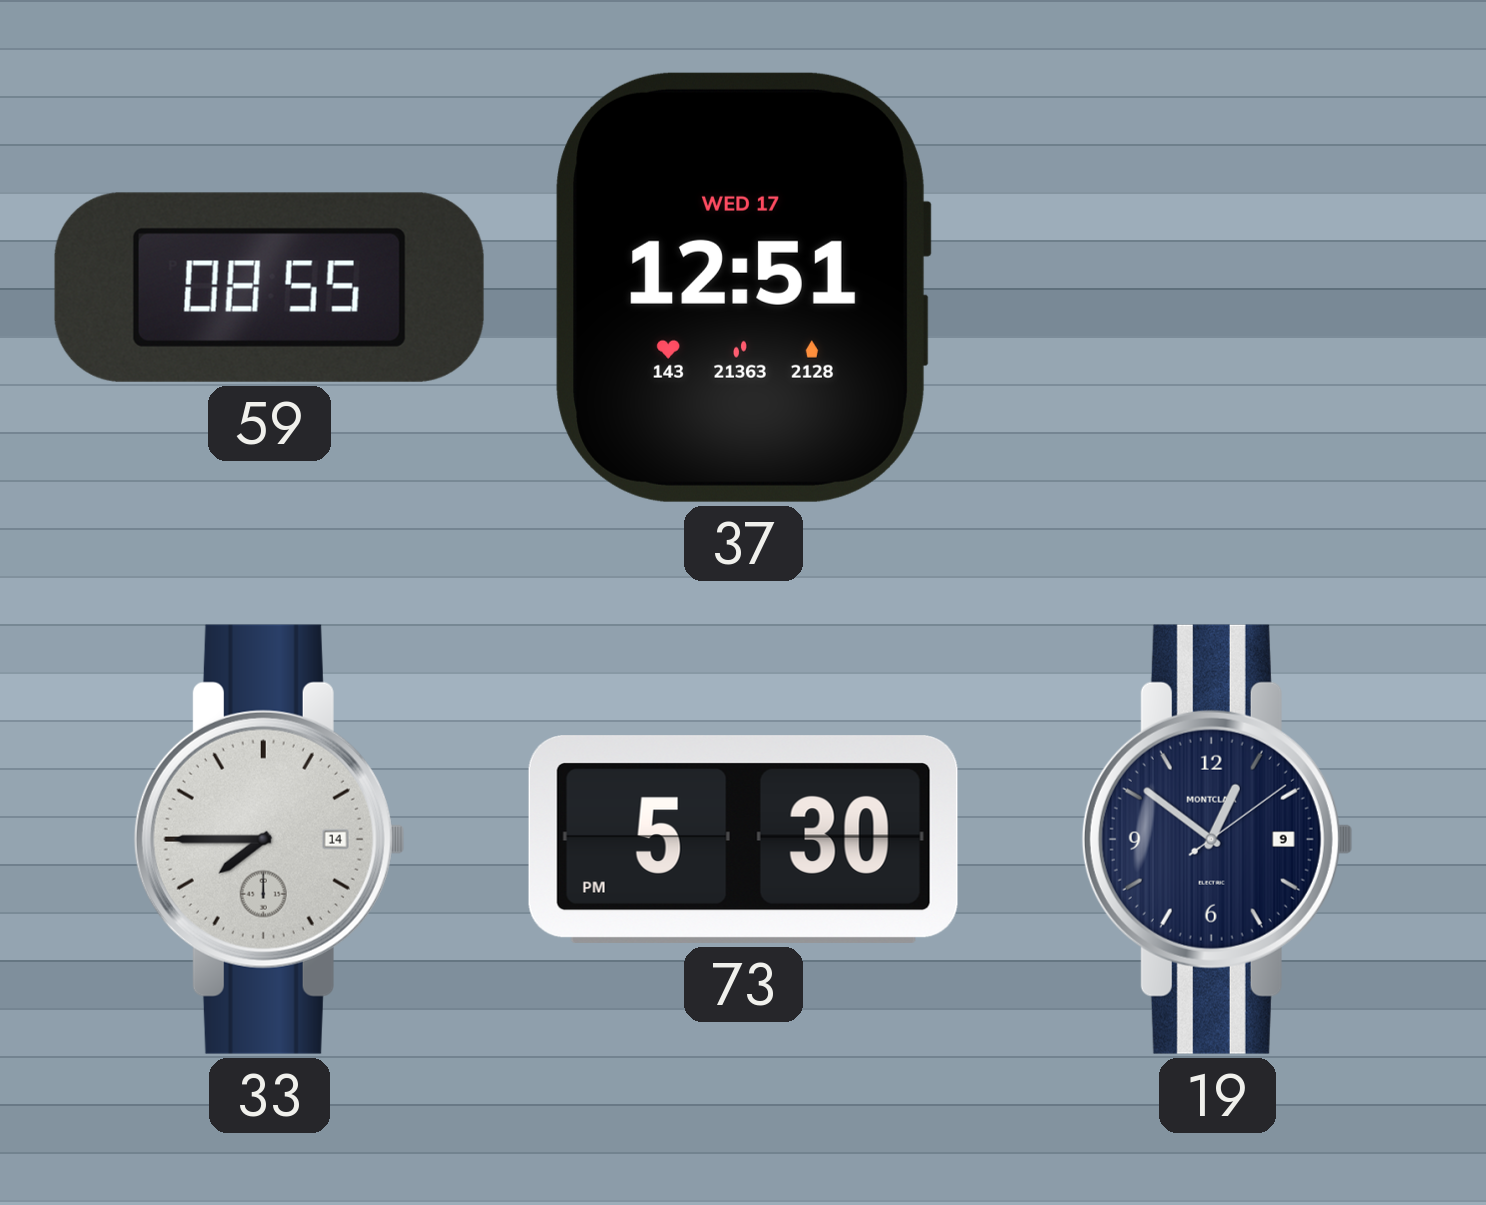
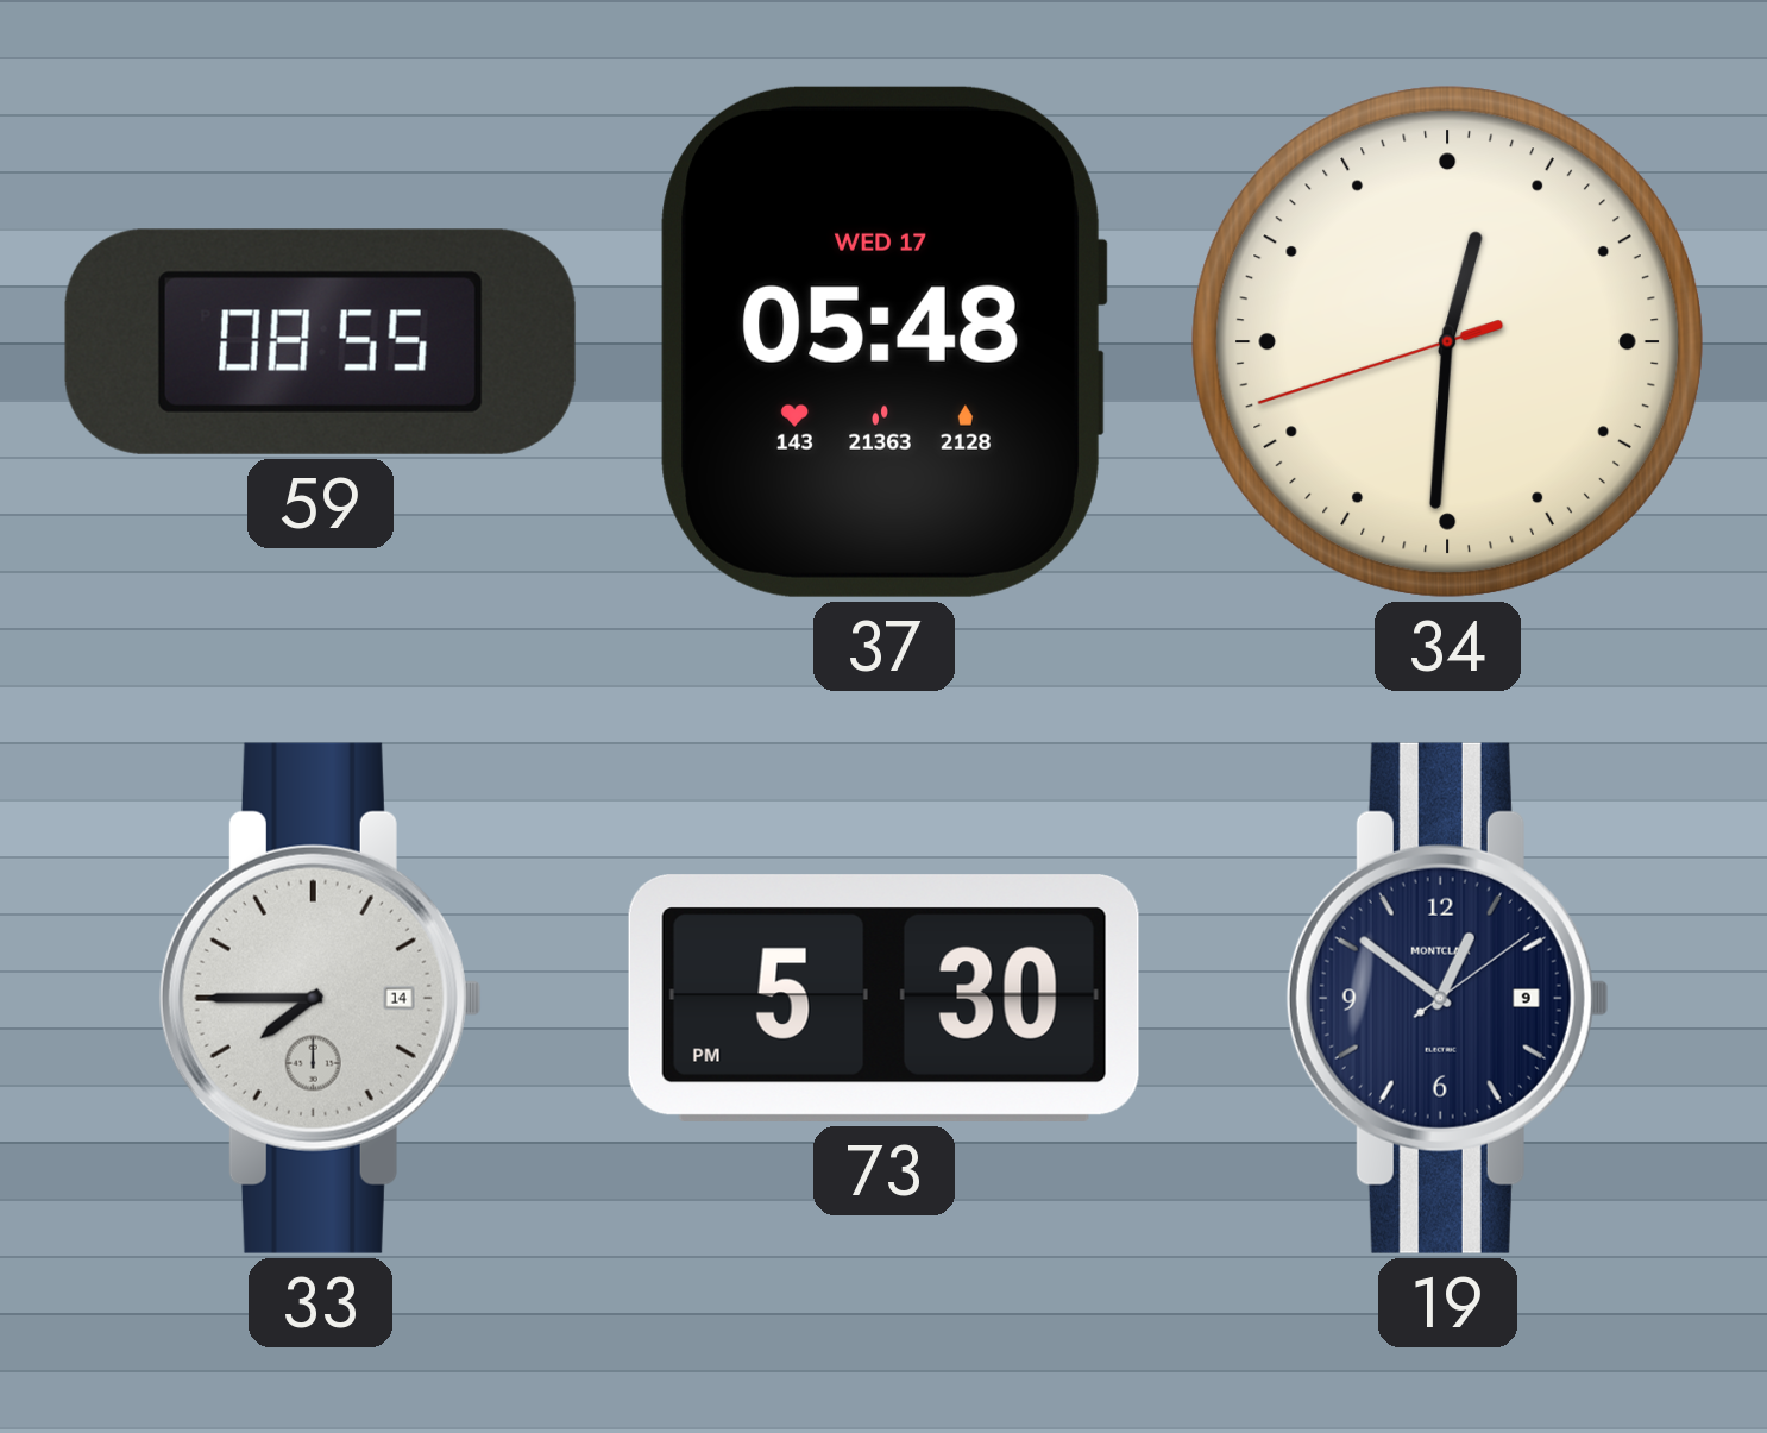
37: 12:51 -> 05:48 (883, 341)
34: none -> 12:30 (1447, 341)
